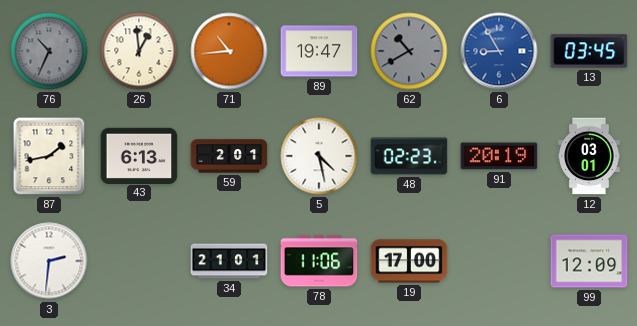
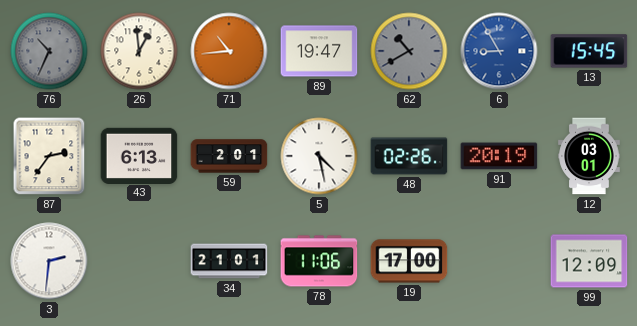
13: 03:45 -> 15:45 (589, 51)
87: 1:43 -> 2:36 (49, 156)
48: 02:23 -> 02:26 (409, 156)
